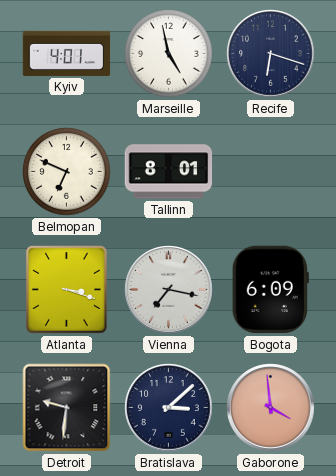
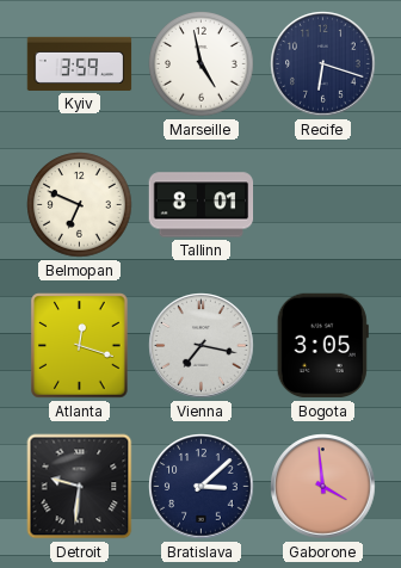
Kyiv: 4:01 -> 3:59 (80, 63)
Atlanta: 3:18 -> 12:18 (80, 346)
Bogota: 6:09 -> 3:05 (322, 346)
